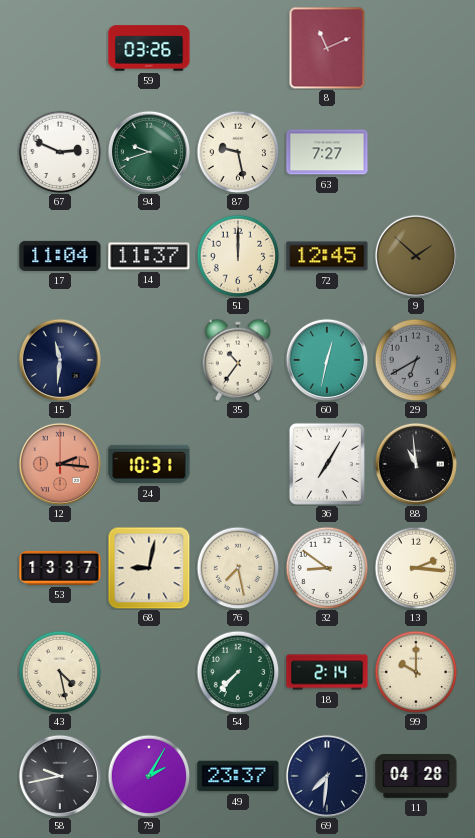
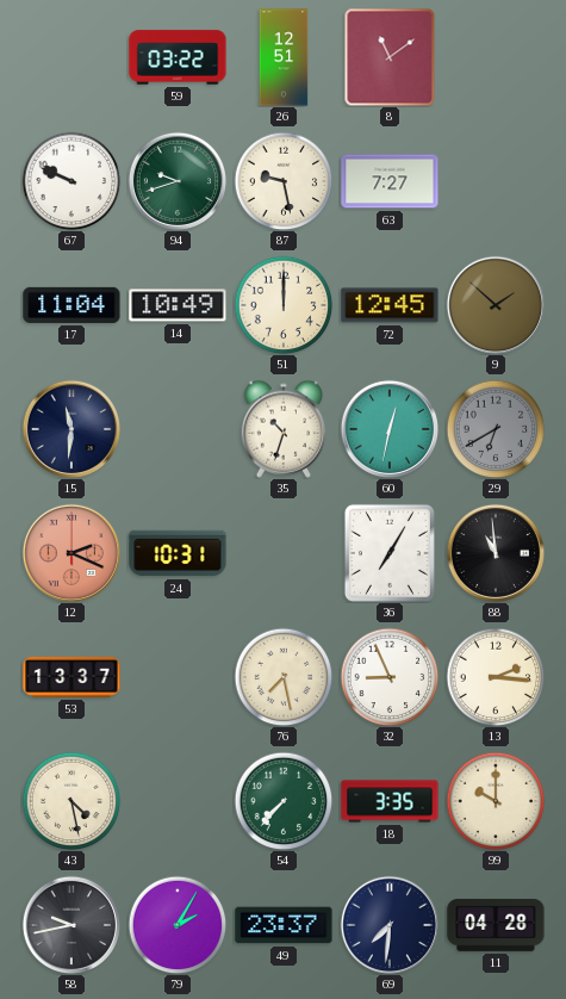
59: 03:26 -> 03:22 (178, 57)
26: none -> 12:51 (284, 57)
8: 11:11 -> 11:09 (390, 57)
67: 2:49 -> 9:49 (71, 181)
14: 11:37 -> 10:49 (178, 305)
35: 10:36 -> 10:33 (284, 429)
12: 2:16 -> 2:19 (70, 552)
68: 9:02 -> none (149, 568)
32: 8:51 -> 8:56 (390, 677)
18: 2:14 -> 3:35 (390, 801)
